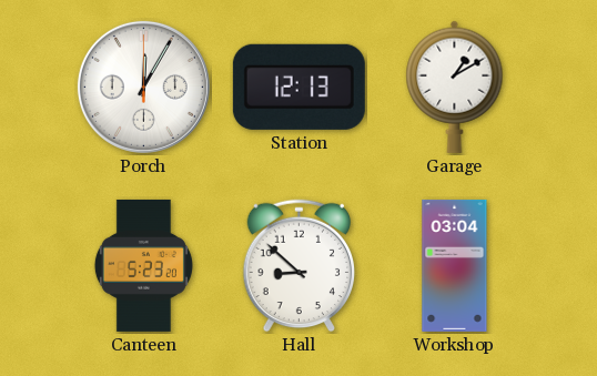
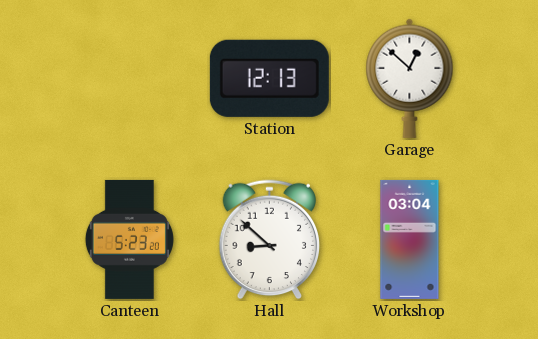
Porch: 12:05 -> none (143, 87)
Garage: 1:10 -> 12:52 (410, 78)
